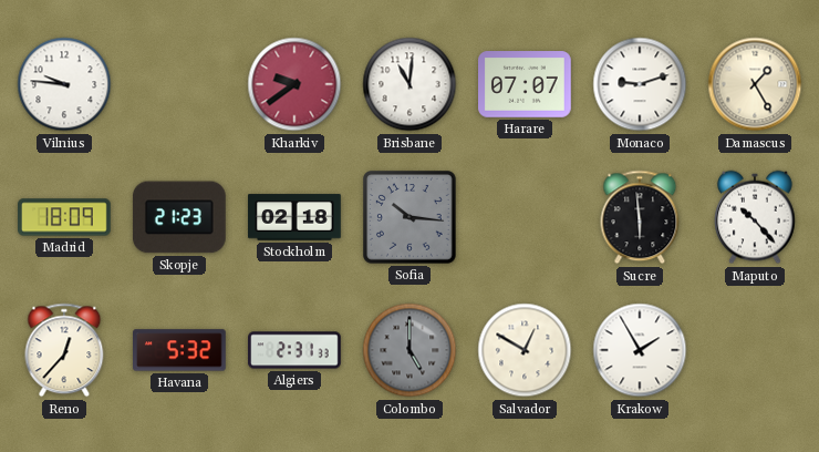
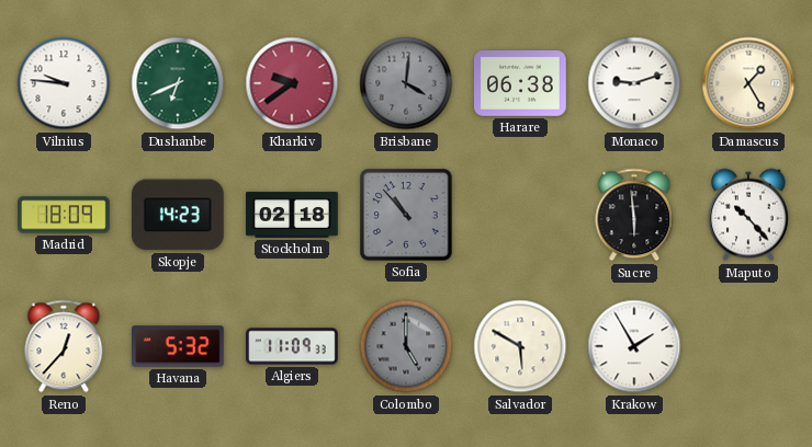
Dushanbe: none -> 6:41 (178, 83)
Brisbane: 11:01 -> 4:01 (406, 83)
Brisbane dial: white -> grey (406, 83)
Harare: 07:07 -> 06:38 (521, 83)
Skopje: 21:23 -> 14:23 (178, 215)
Sofia: 10:16 -> 10:53 (407, 216)
Algiers: 2:31 -> 11:09 (292, 346)
Salvador: 12:50 -> 5:50 (520, 346)
